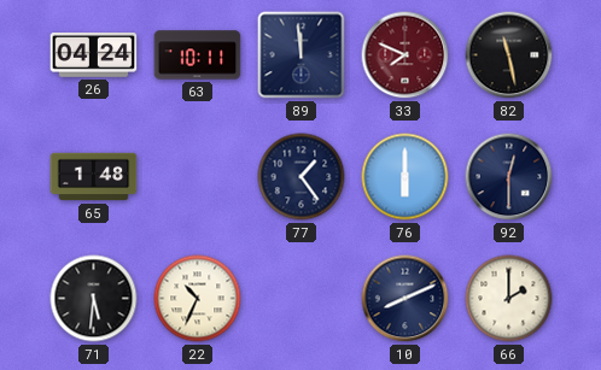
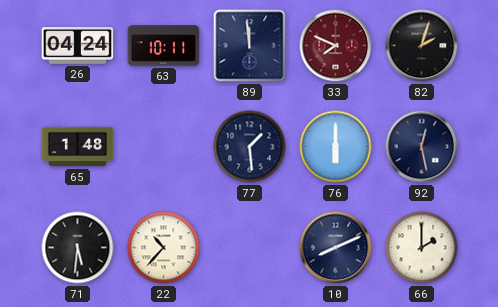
82: 11:28 -> 2:03 (422, 46)
77: 1:24 -> 1:29 (250, 147)
92: 12:30 -> 12:28 (422, 147)
22: 10:34 -> 10:37 (164, 248)
